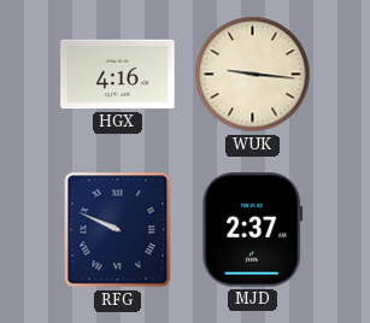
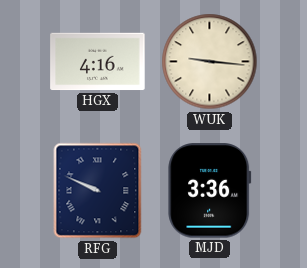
MJD: 2:37 -> 3:36 (210, 191)
